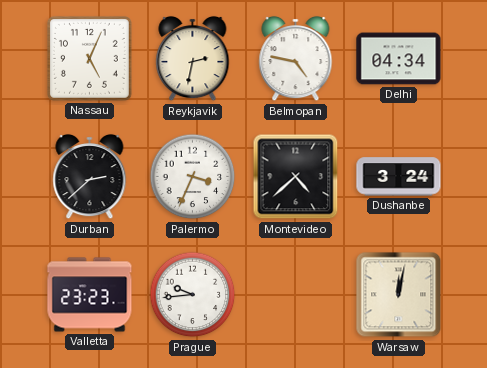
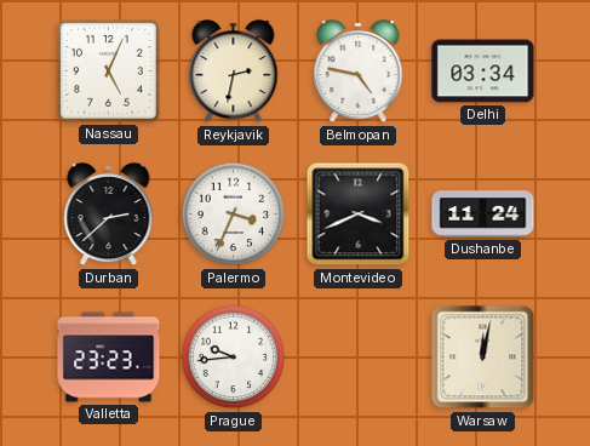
Delhi: 04:34 -> 03:34 (483, 72)
Montevideo: 4:38 -> 3:41 (359, 215)
Dushanbe: 3:24 -> 11:24 (483, 215)
